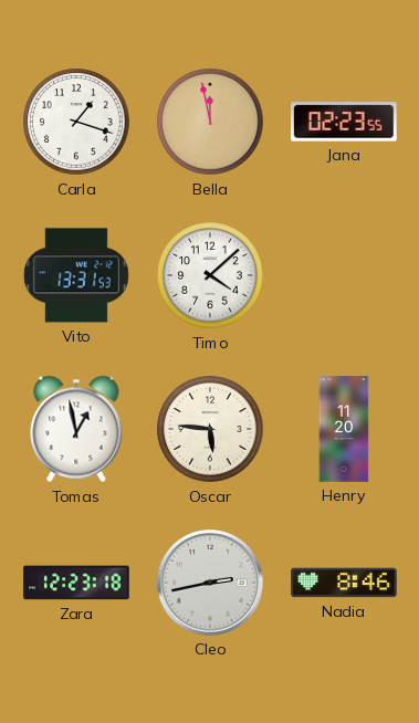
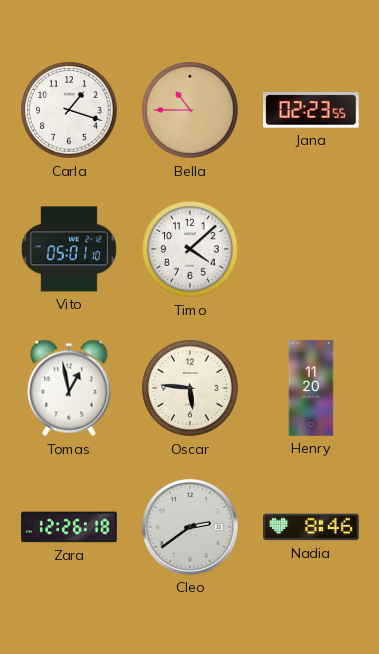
Bella: 11:58 -> 10:45 (190, 110)
Vito: 13:31 -> 05:01 (69, 249)
Zara: 12:23 -> 12:26 (69, 527)
Cleo: 2:43 -> 2:39 (191, 528)
